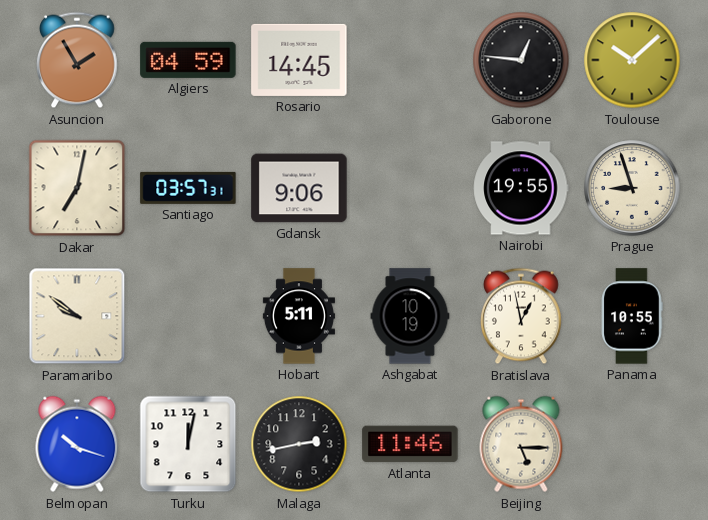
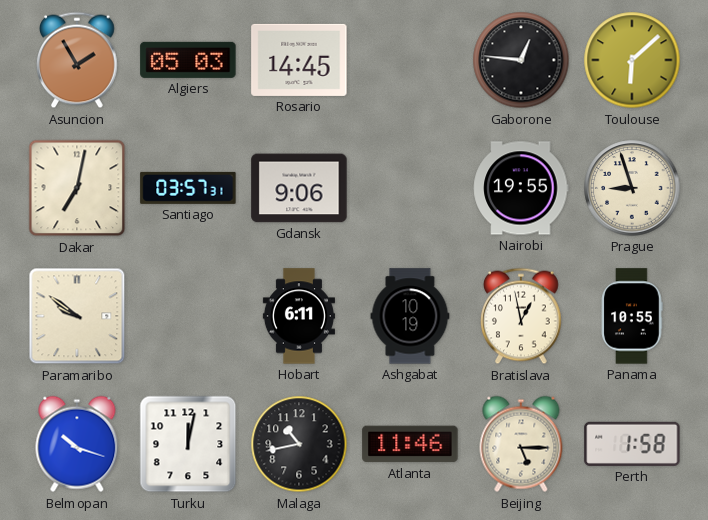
Algiers: 04:59 -> 05:03 (188, 60)
Toulouse: 10:08 -> 6:08 (632, 60)
Hobart: 5:11 -> 6:11 (299, 316)
Malaga: 2:43 -> 10:43 (299, 444)
Perth: none -> 1:58 (632, 444)
